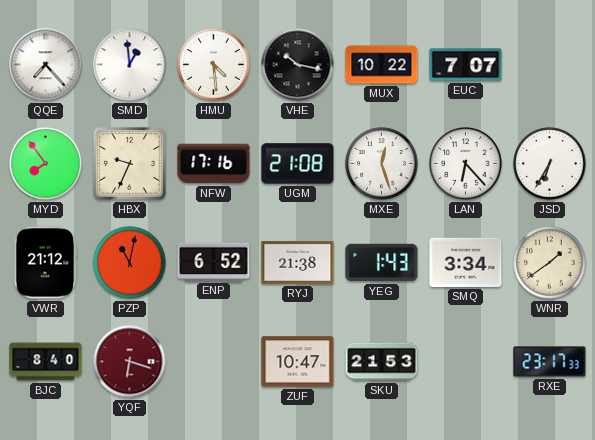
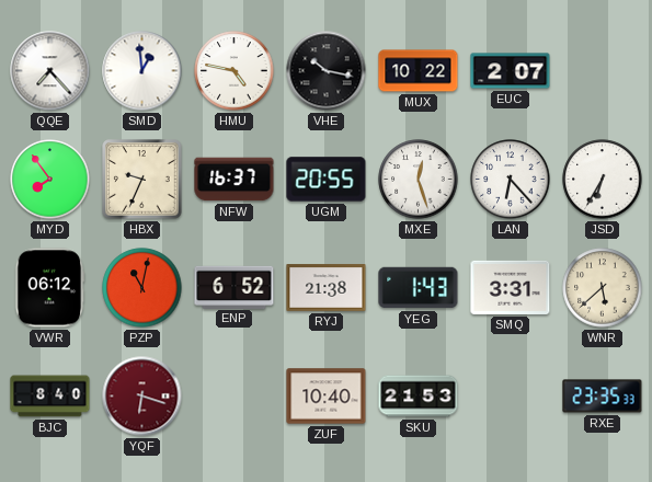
HMU: 4:29 -> 4:47 (235, 71)
EUC: 7:07 -> 2:07 (511, 71)
NFW: 17:16 -> 16:37 (235, 180)
UGM: 21:08 -> 20:55 (327, 180)
VWR: 21:12 -> 06:12 (49, 288)
SMQ: 3:34 -> 3:31 (511, 287)
WNR: 1:39 -> 5:38 (603, 288)
ZUF: 10:47 -> 10:40 (327, 397)
RXE: 23:17 -> 23:35 (603, 397)
